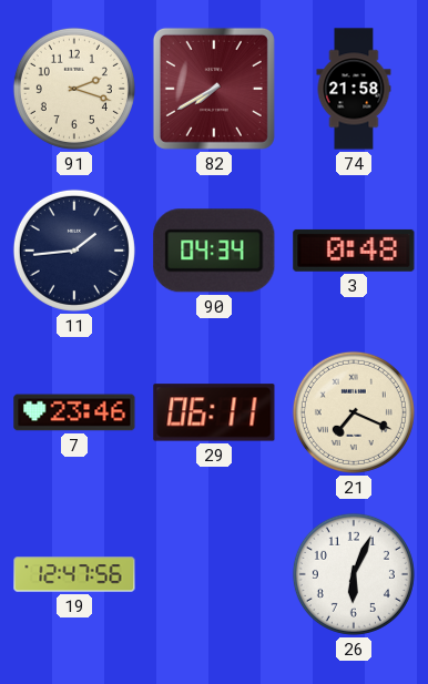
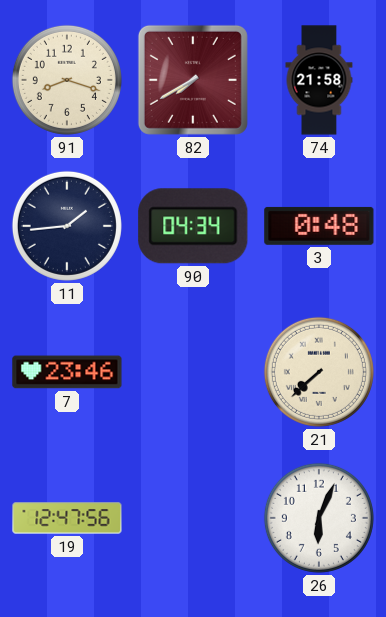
91: 2:18 -> 8:18 (67, 80)
29: 06:11 -> none (214, 412)
21: 7:19 -> 7:38 (319, 372)
